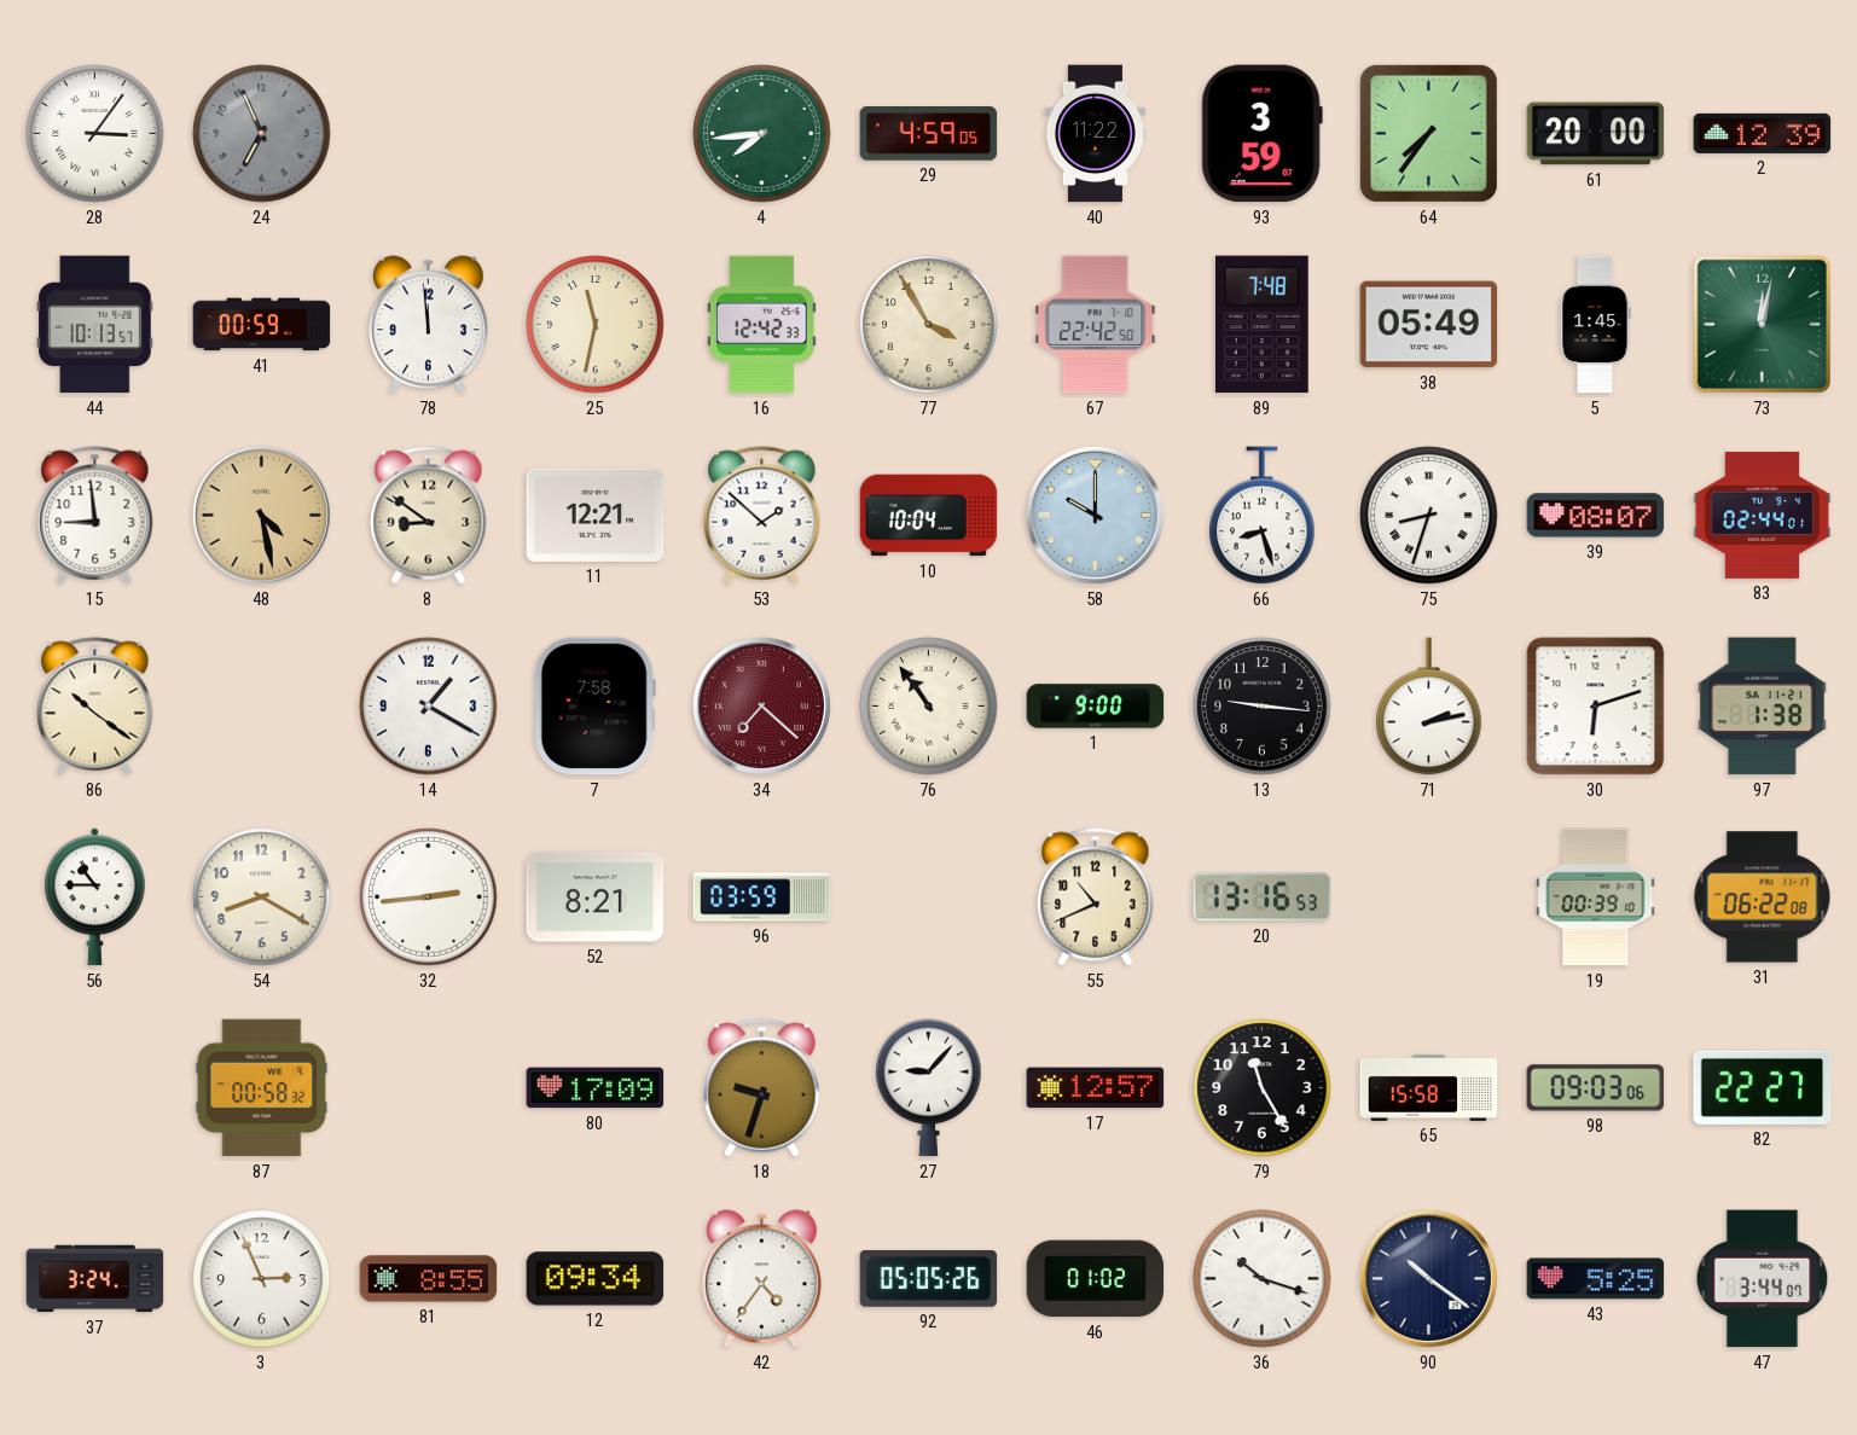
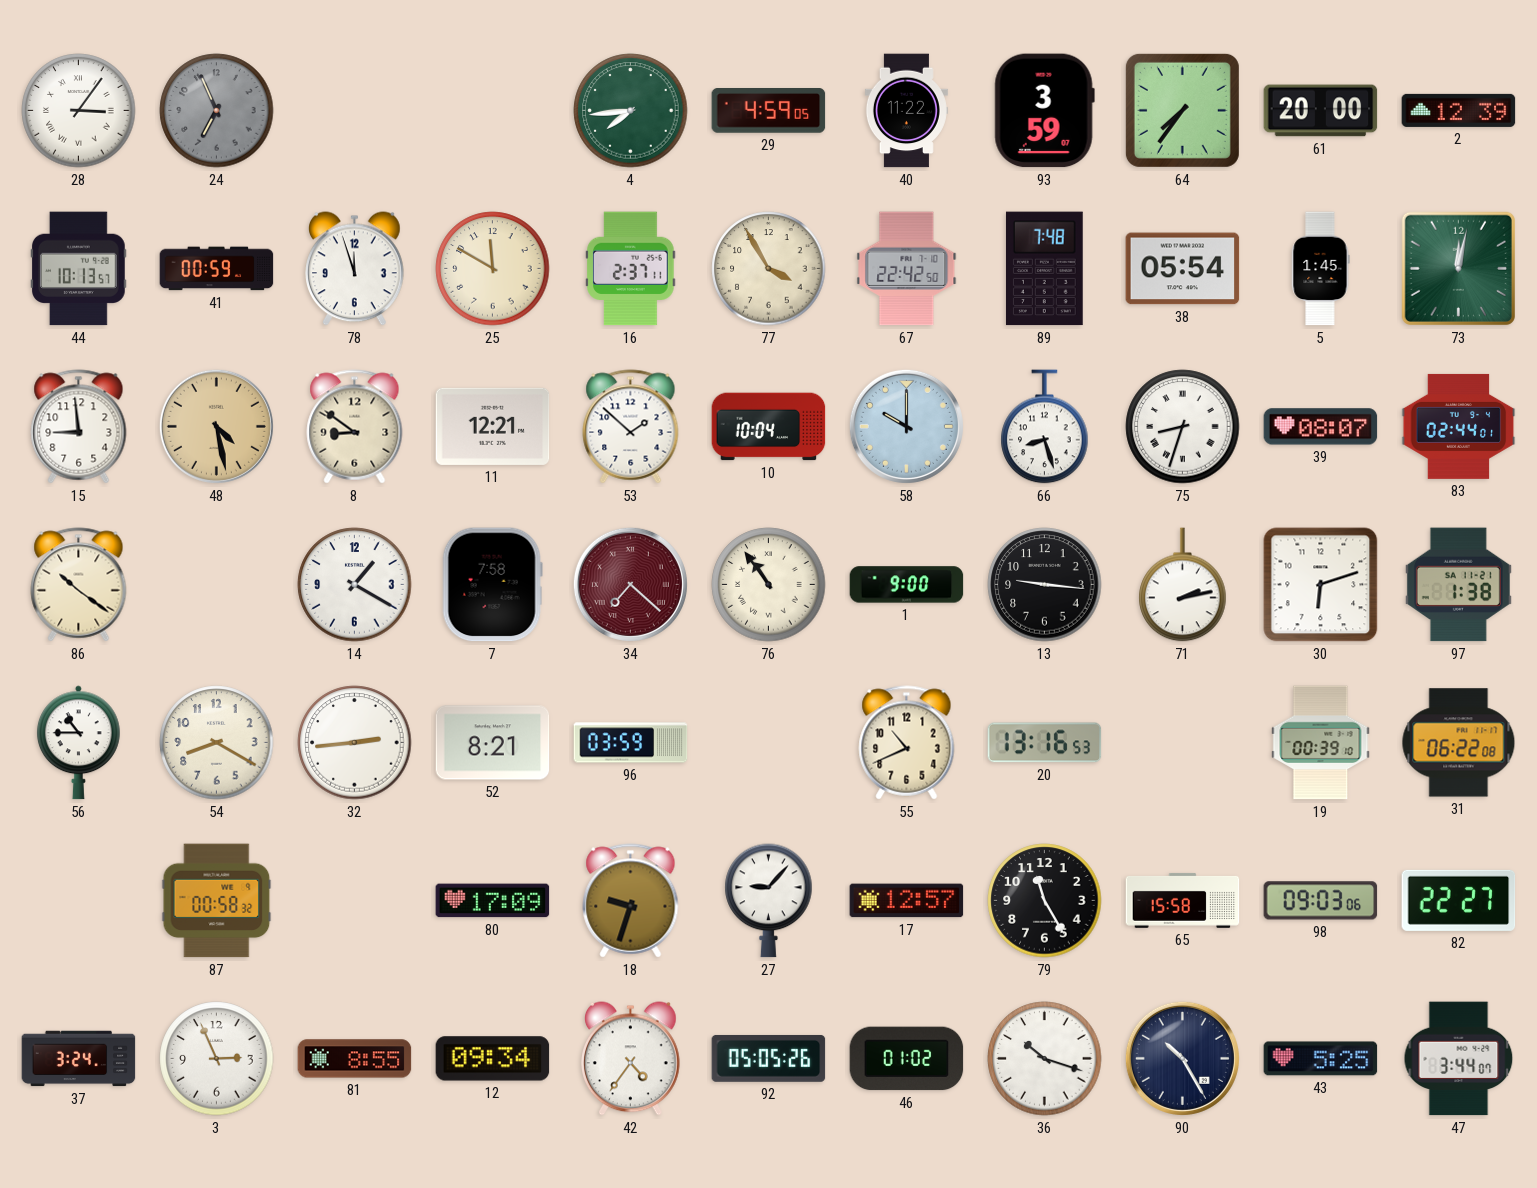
78: 11:59 -> 11:57 (355, 269)
25: 11:32 -> 11:50 (493, 269)
16: 12:42 -> 2:37 (631, 269)
38: 05:49 -> 05:54 (1183, 269)
90: 10:21 -> 10:25 (1182, 1058)
